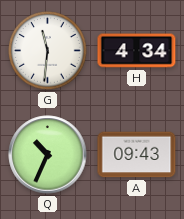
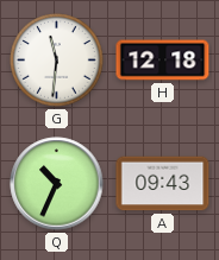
H: 4:34 -> 12:18 (163, 61)
